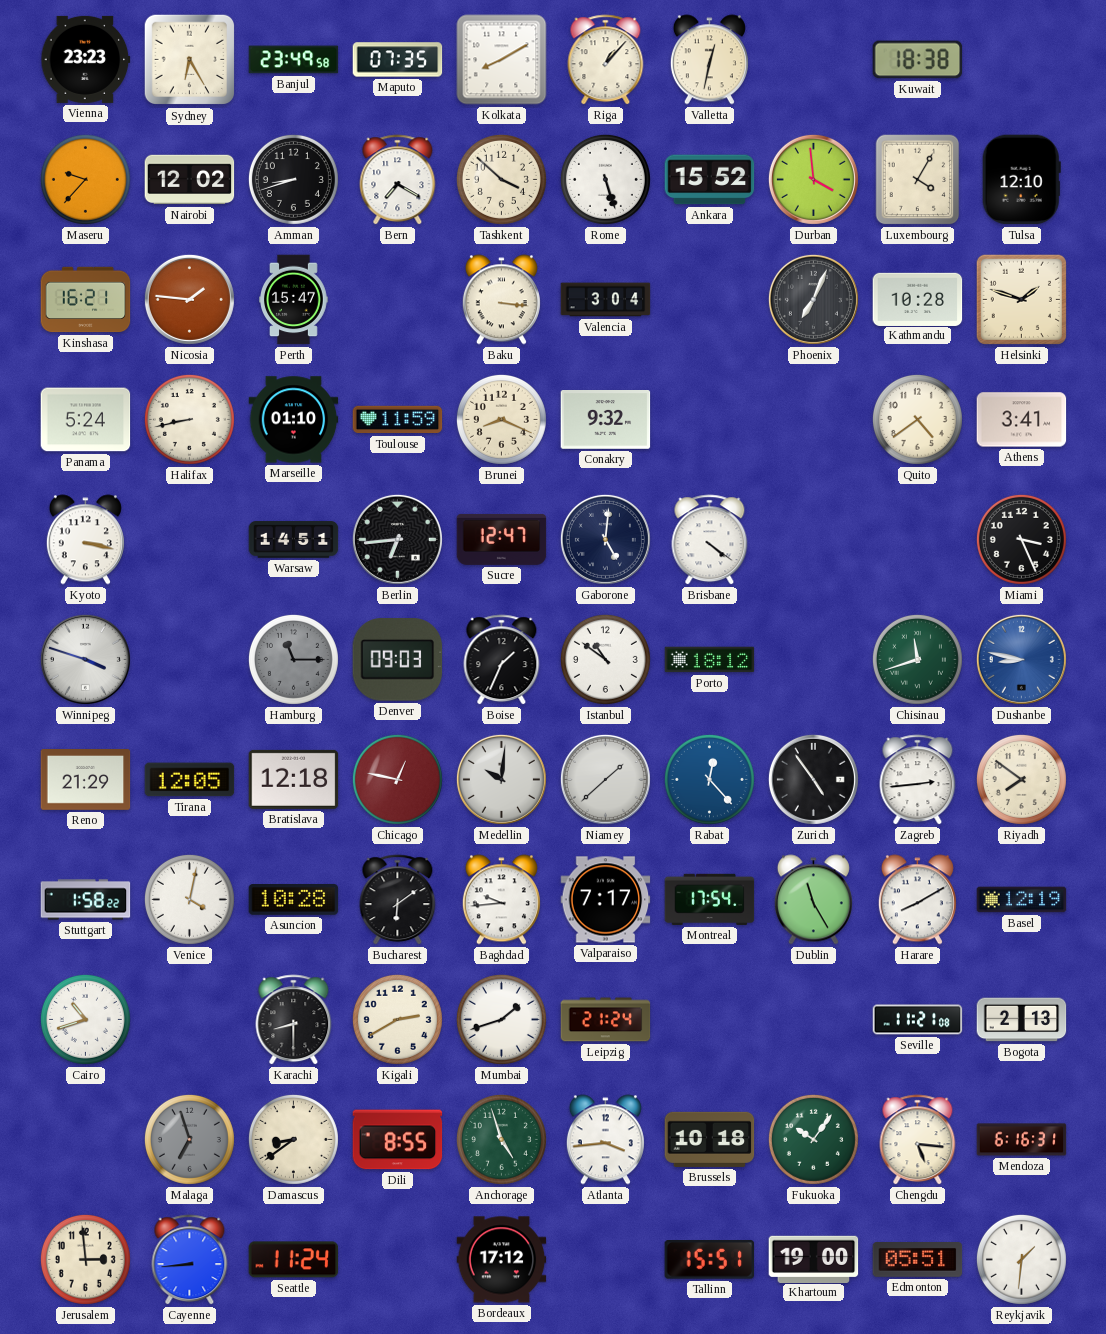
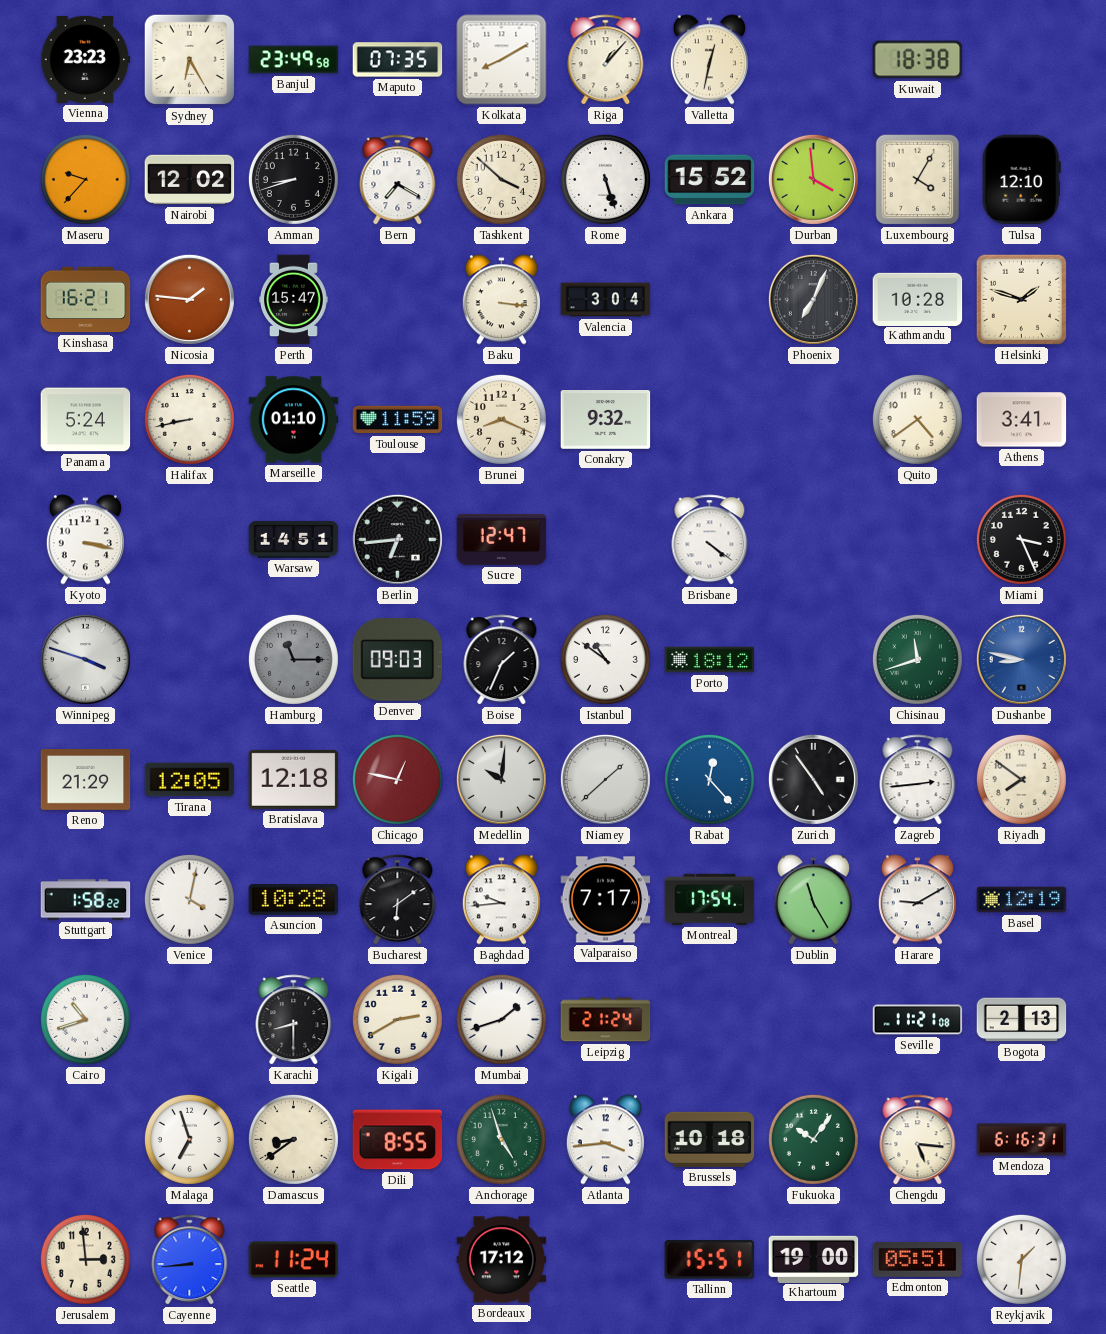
Gaborone: 5:01 -> none (605, 539)
Harare: 8:10 -> 9:10 (917, 900)
Malaga dial: grey -> white (189, 1139)
